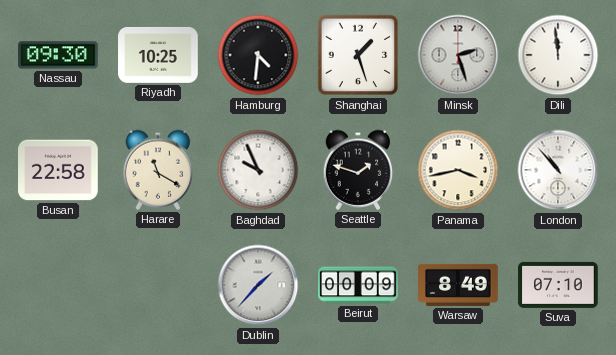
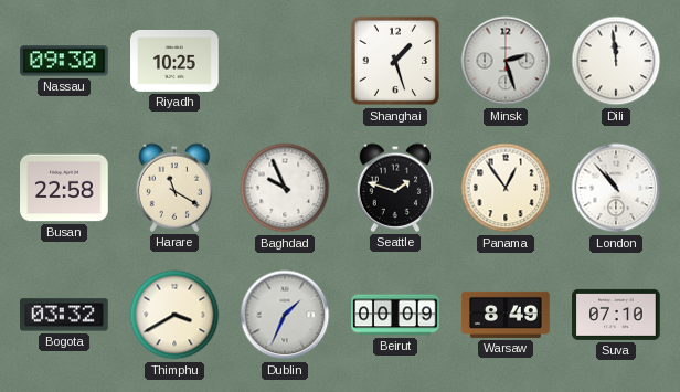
Hamburg: 4:31 -> none (258, 55)
Panama: 3:43 -> 12:54 (506, 188)
Bogota: none -> 03:32 (65, 315)
Thimphu: none -> 3:40 (174, 315)
Dublin: 1:37 -> 1:34 (285, 315)
